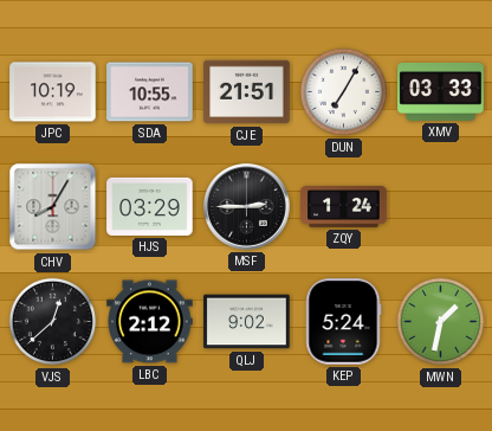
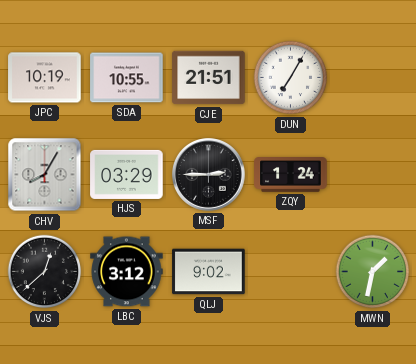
XMV: 03:33 -> none (441, 92)
LBC: 2:12 -> 3:12 (127, 272)
KEP: 5:24 -> none (344, 322)
